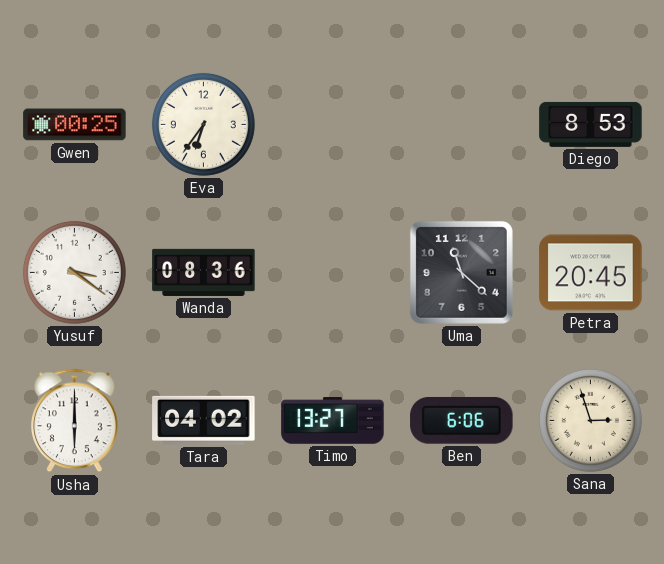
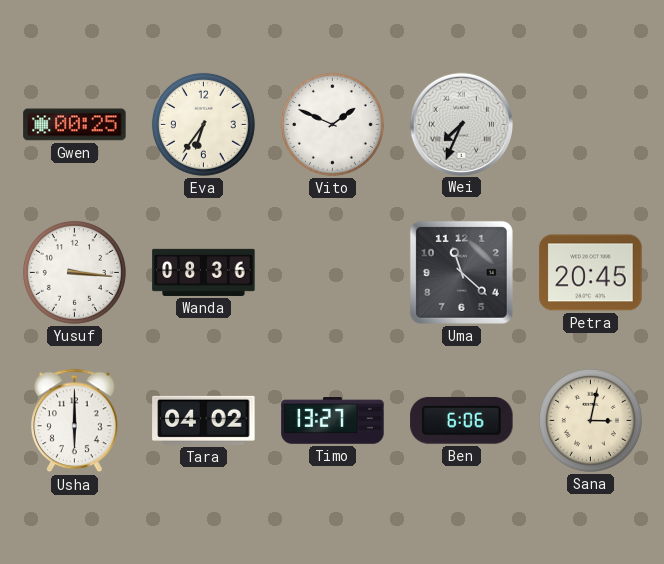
Vito: none -> 1:49 (332, 124)
Wei: none -> 7:34 (461, 124)
Diego: 8:53 -> none (591, 124)
Yusuf: 3:21 -> 3:16 (74, 272)
Sana: 2:57 -> 3:02 (590, 420)
